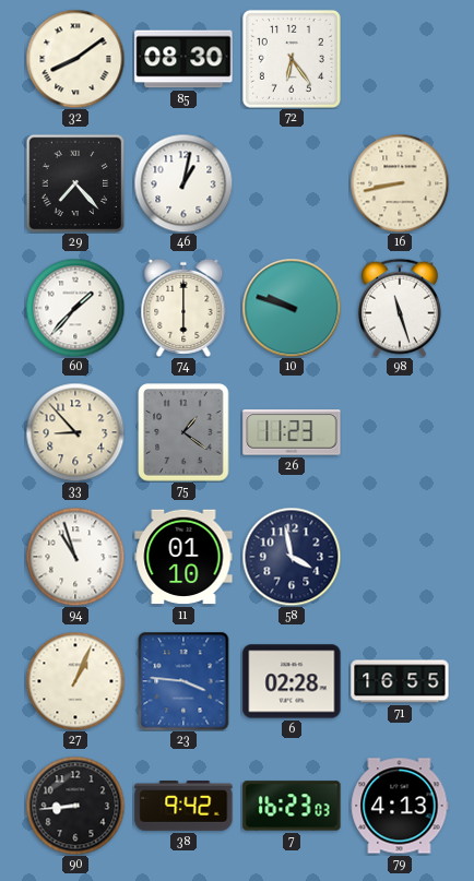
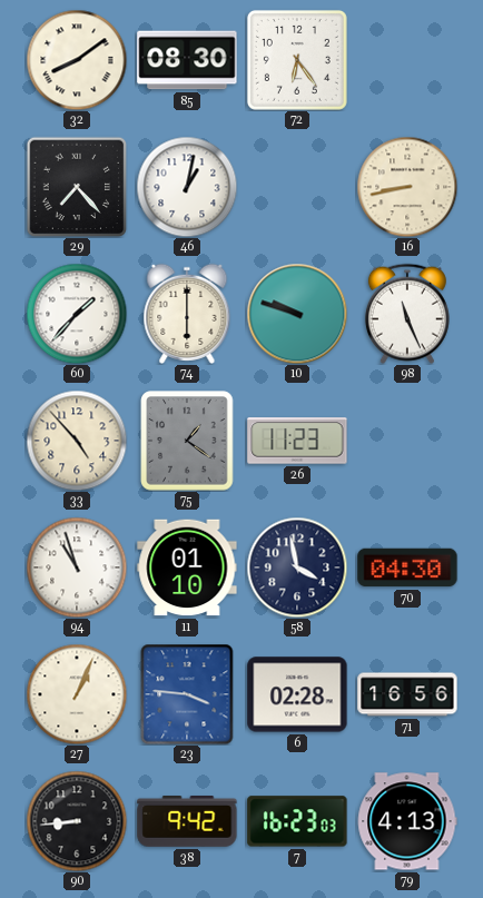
98: 11:27 -> 11:26 (407, 314)
33: 8:53 -> 4:53 (77, 441)
70: none -> 04:30 (407, 568)
71: 16:55 -> 16:56 (407, 694)
